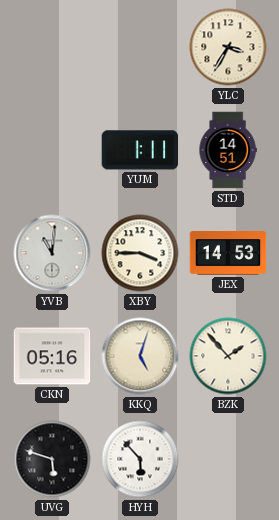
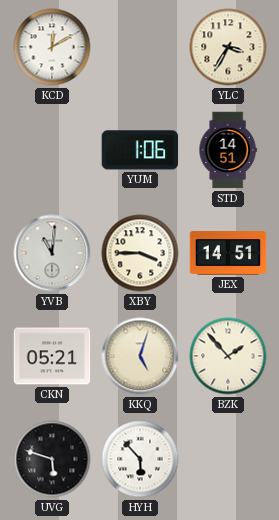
KCD: none -> 12:10 (52, 47)
YUM: 1:11 -> 1:06 (140, 150)
JEX: 14:53 -> 14:51 (228, 253)
CKN: 05:16 -> 05:21 (52, 356)
